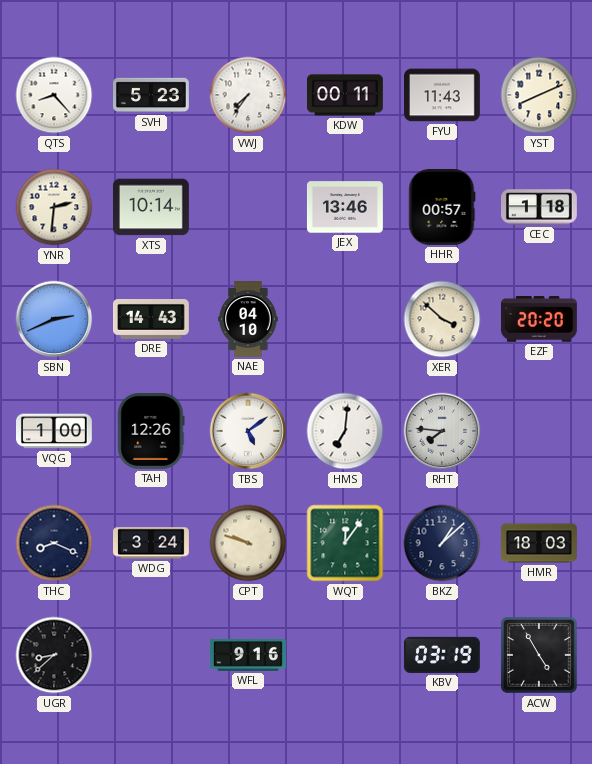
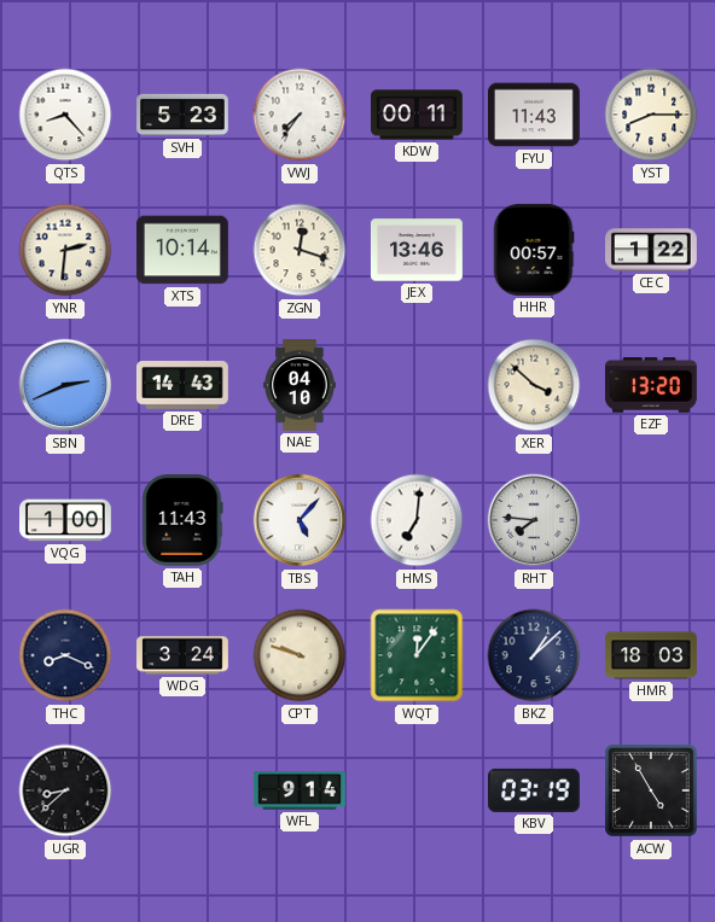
YST: 8:11 -> 8:15 (651, 115)
ZGN: none -> 12:18 (300, 250)
CEC: 1:18 -> 1:22 (652, 250)
EZF: 20:20 -> 13:20 (651, 385)
TAH: 12:26 -> 11:43 (182, 520)
TBS: 5:09 -> 5:07 (300, 520)
WFL: 9:16 -> 9:14 (301, 792)
